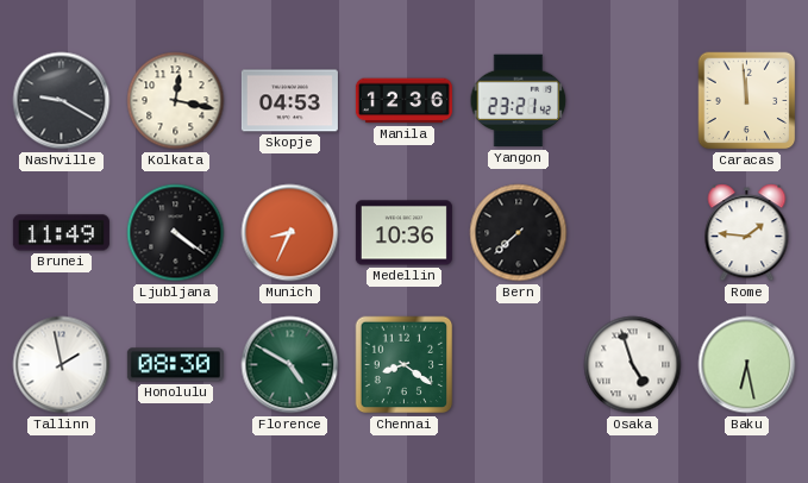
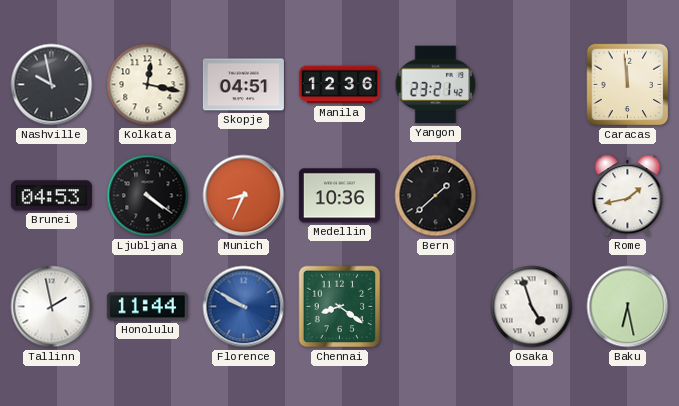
Nashville: 9:20 -> 9:58 (52, 85)
Skopje: 04:53 -> 04:51 (243, 85)
Brunei: 11:49 -> 04:53 (51, 196)
Bern: 7:38 -> 1:38 (436, 196)
Rome: 1:46 -> 1:43 (628, 196)
Honolulu: 08:30 -> 11:44 (147, 307)
Florence: 4:50 -> 9:50 (244, 307)
Florence dial: green -> blue (244, 307)
